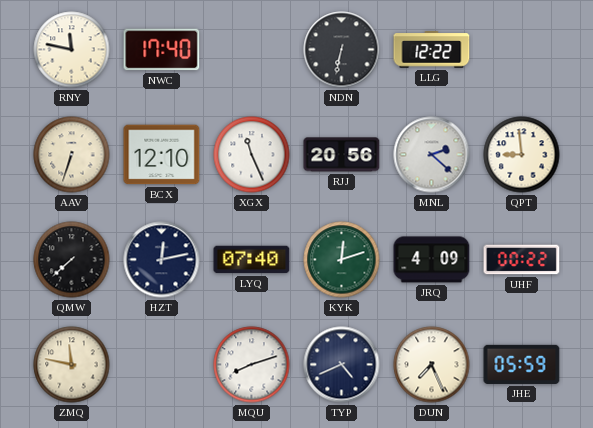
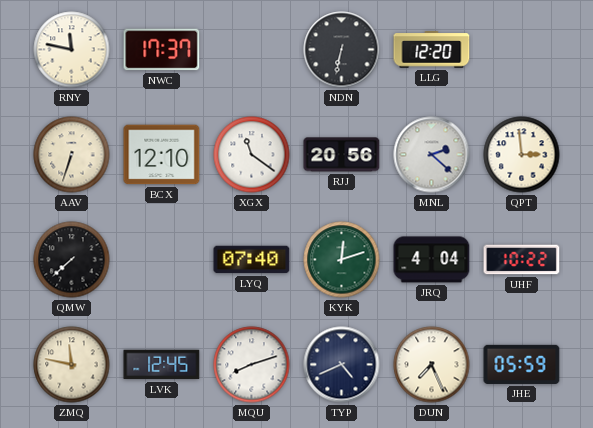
NWC: 17:40 -> 17:37 (162, 50)
LLG: 12:22 -> 12:20 (432, 50)
XGX: 11:26 -> 11:21 (252, 155)
QPT: 8:59 -> 2:59 (522, 155)
HZT: 12:13 -> none (162, 260)
JRQ: 4:09 -> 4:04 (432, 260)
UHF: 00:22 -> 10:22 (522, 260)
LVK: none -> 12:45 (162, 365)
